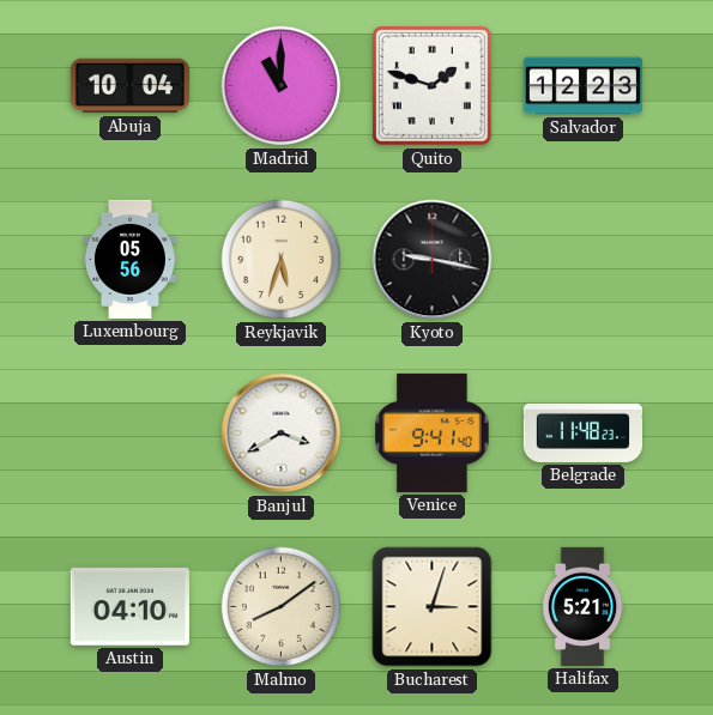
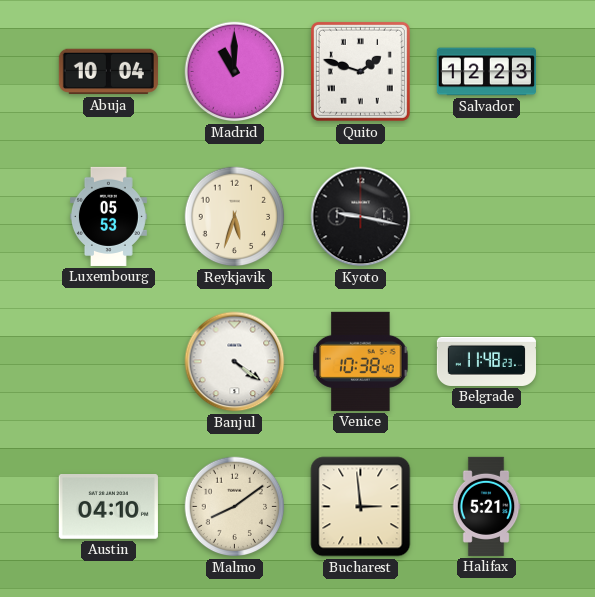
Luxembourg: 05:56 -> 05:53 (108, 216)
Banjul: 3:40 -> 4:21 (235, 362)
Venice: 9:41 -> 10:38 (361, 361)
Bucharest: 3:03 -> 2:59 (361, 507)
